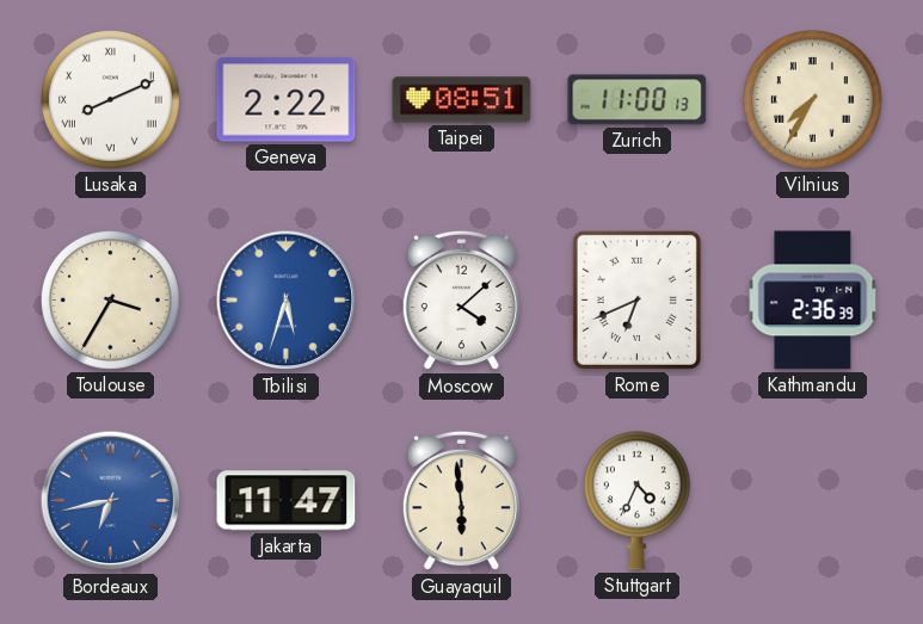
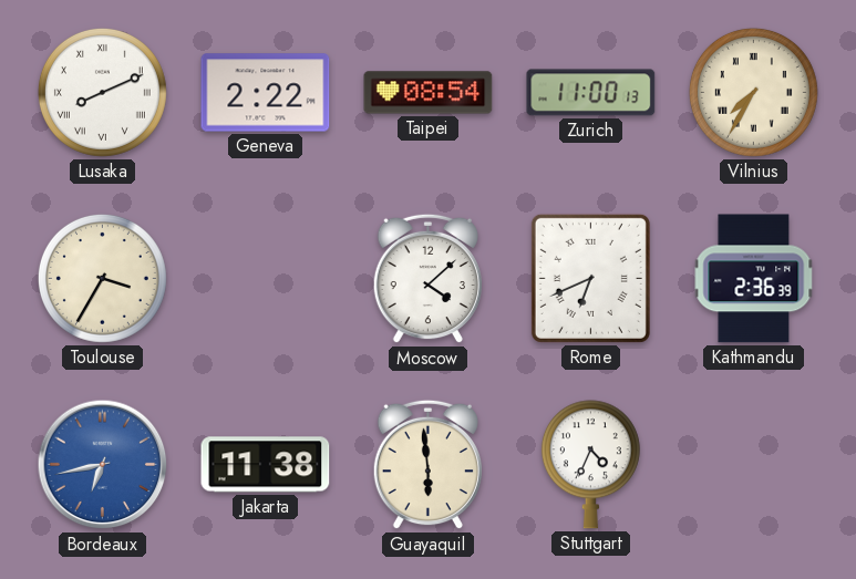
Taipei: 08:51 -> 08:54 (429, 93)
Tbilisi: 5:33 -> none (287, 301)
Jakarta: 11:47 -> 11:38 (266, 465)
